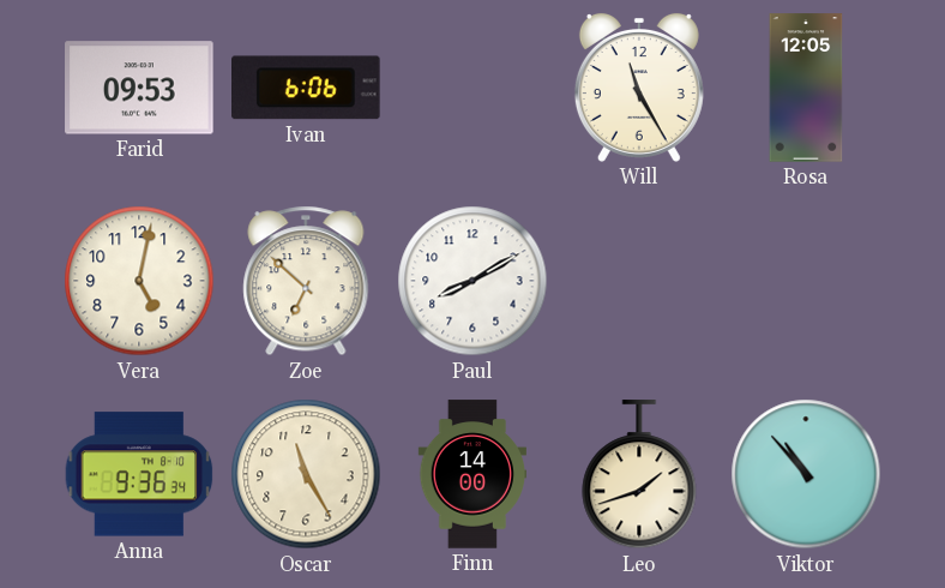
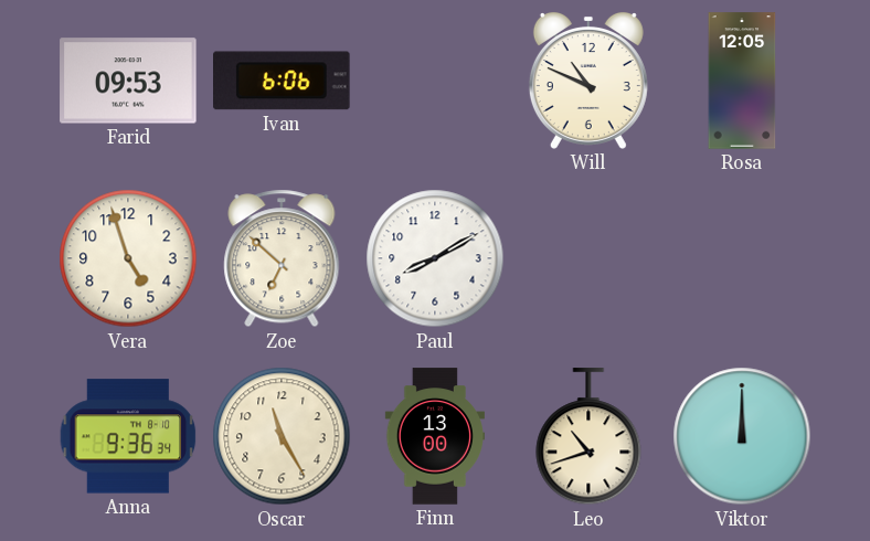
Will: 11:25 -> 10:49 (588, 81)
Vera: 5:02 -> 4:57 (128, 258)
Finn: 14:00 -> 13:00 (434, 436)
Leo: 1:42 -> 10:42 (588, 437)
Viktor: 10:53 -> 12:00 (742, 436)
